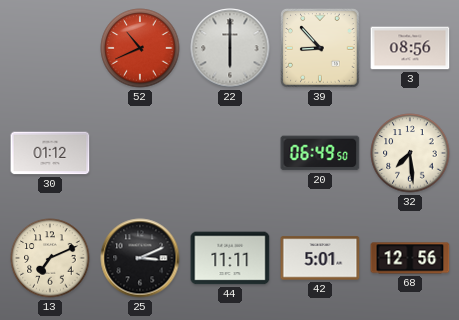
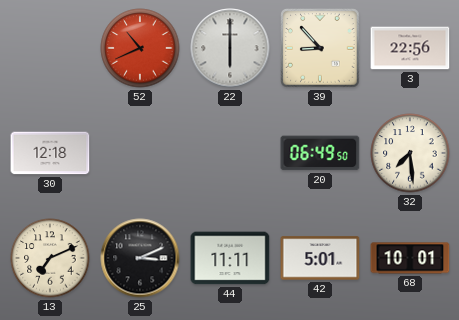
3: 08:56 -> 22:56 (410, 48)
30: 01:12 -> 12:18 (50, 153)
68: 12:56 -> 10:01 (410, 258)
